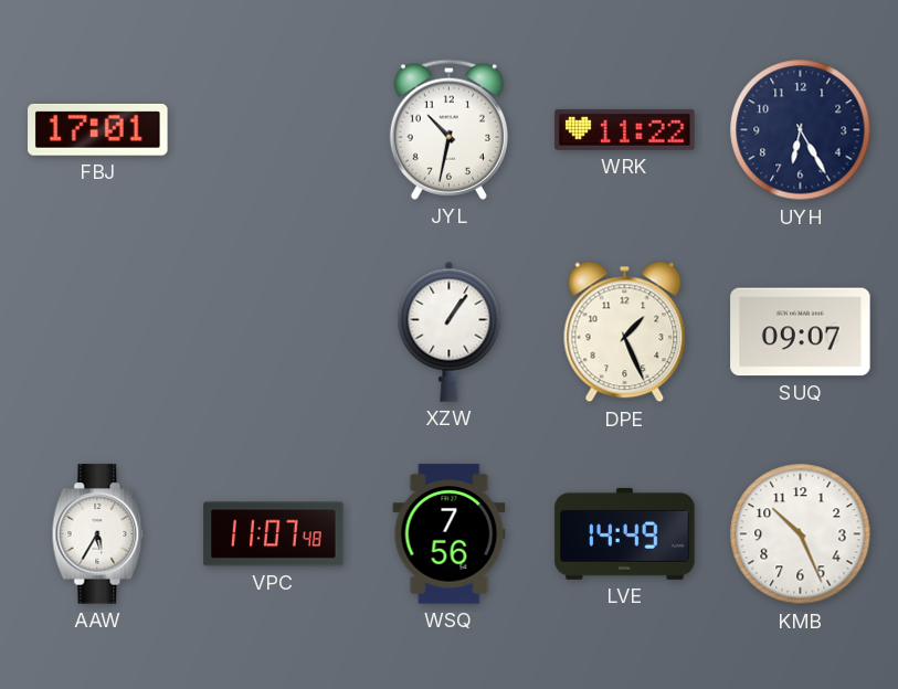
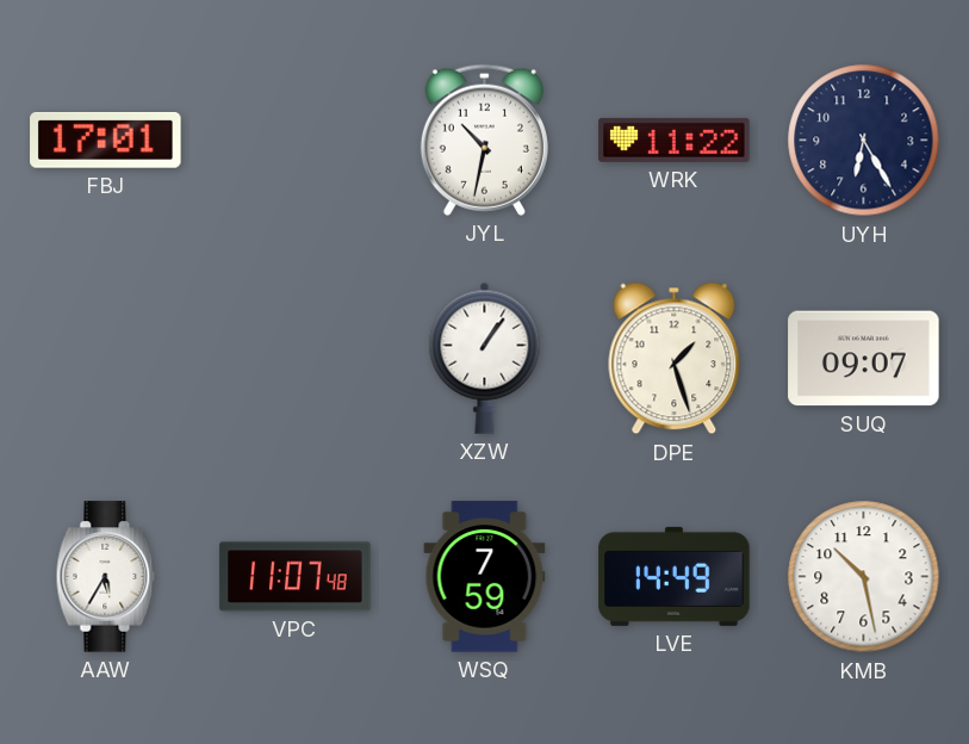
DPE: 1:26 -> 1:27 (675, 359)
WSQ: 7:56 -> 7:59 (485, 577)
KMB: 10:26 -> 10:28 (864, 577)
